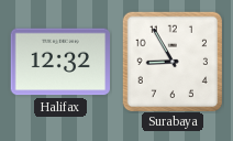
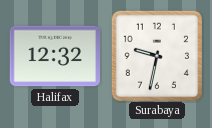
Surabaya: 8:55 -> 9:32 (156, 55)
